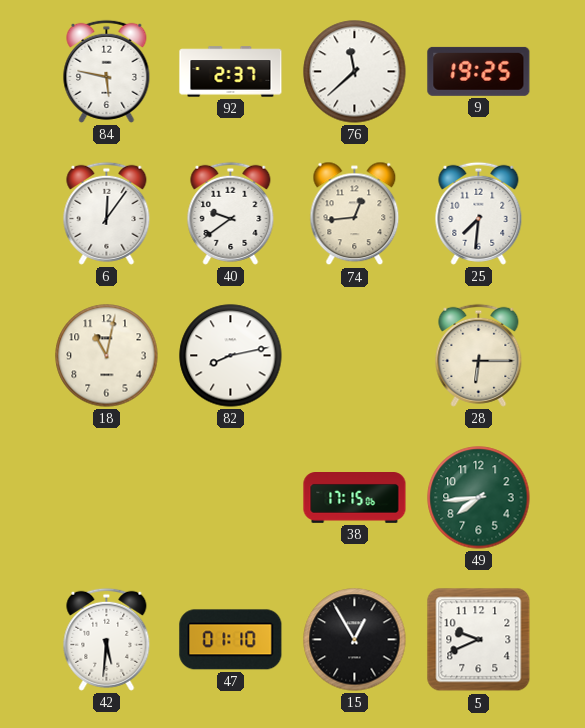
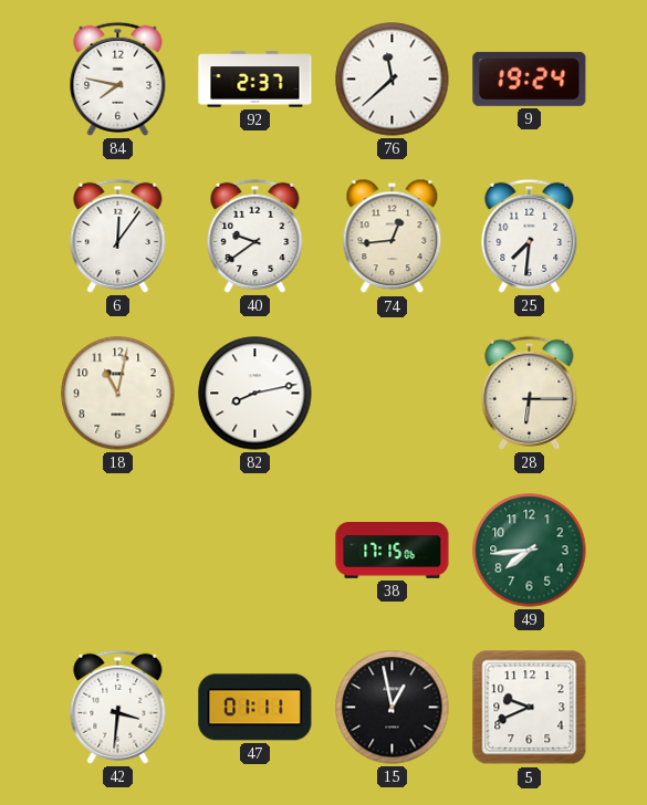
84: 5:47 -> 7:47 (118, 79)
9: 19:25 -> 19:24 (530, 79)
42: 5:31 -> 3:31 (118, 707)
47: 01:10 -> 01:11 (255, 708)
15: 12:55 -> 12:58 (393, 708)
